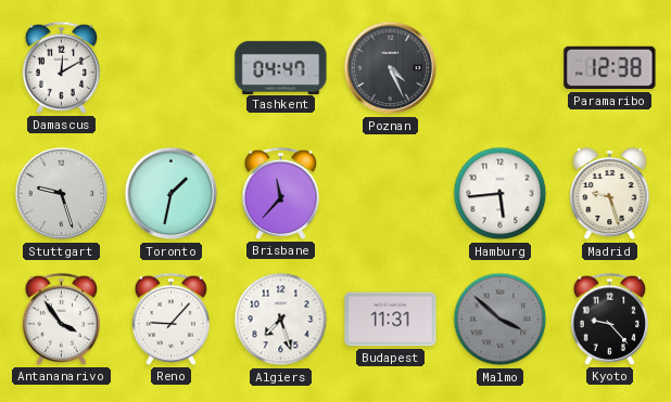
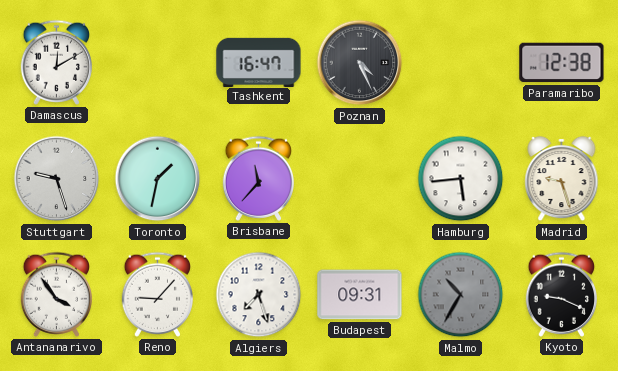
Tashkent: 04:47 -> 16:47 (259, 62)
Budapest: 11:31 -> 09:31 (360, 295)
Malmo: 3:52 -> 10:35 (461, 295)
Kyoto: 9:23 -> 9:19 (562, 294)
